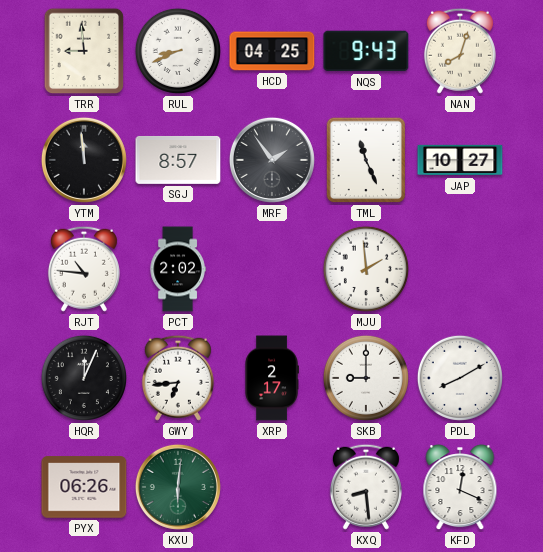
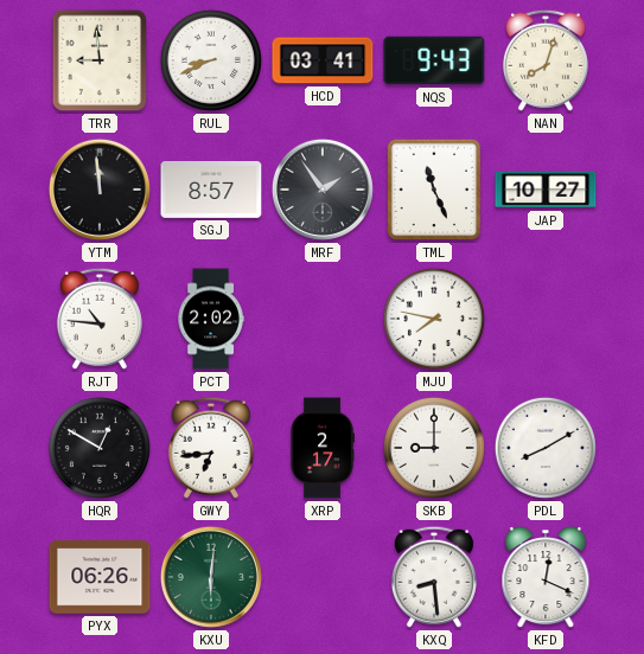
HCD: 04:25 -> 03:41 (323, 60)
MJU: 1:59 -> 7:47 (434, 319)
HQR: 12:04 -> 12:50 (100, 448)
